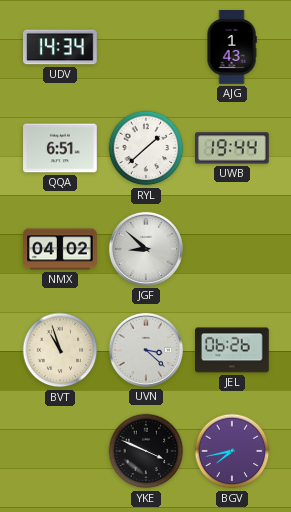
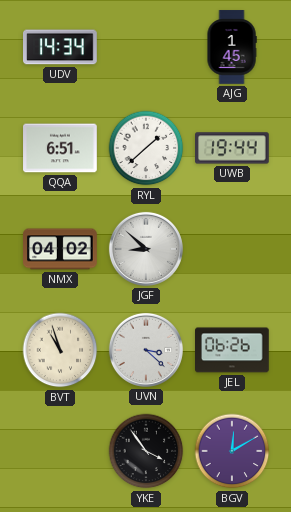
AJG: 1:43 -> 1:45 (232, 47)
YKE: 3:49 -> 3:54 (146, 451)
BGV: 7:43 -> 12:10 (232, 451)
